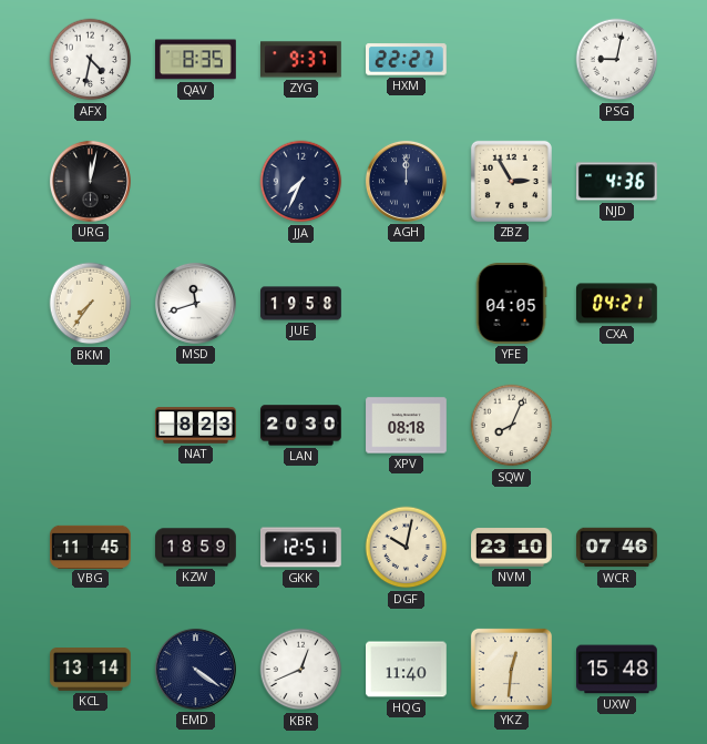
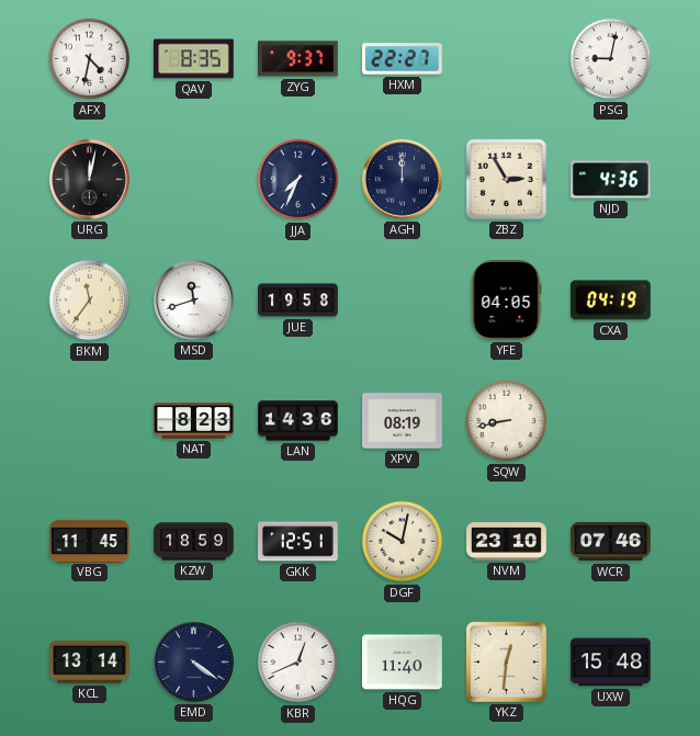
BKM: 7:36 -> 11:36 (90, 301)
CXA: 04:21 -> 04:19 (611, 301)
LAN: 20:30 -> 14:36 (298, 421)
XPV: 08:18 -> 08:19 (403, 421)
SQW: 8:04 -> 8:43 (507, 421)
